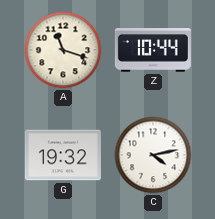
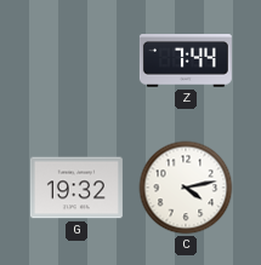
A: 11:18 -> none (63, 50)
Z: 10:44 -> 7:44 (186, 61)
